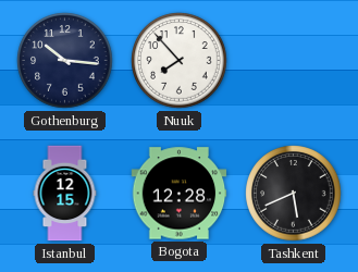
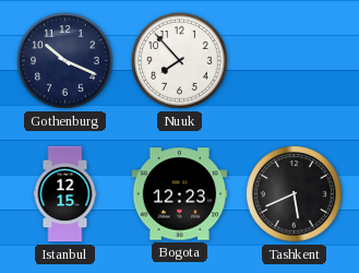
Gothenburg: 10:16 -> 10:19 (65, 61)
Bogota: 12:28 -> 12:23 (180, 194)
